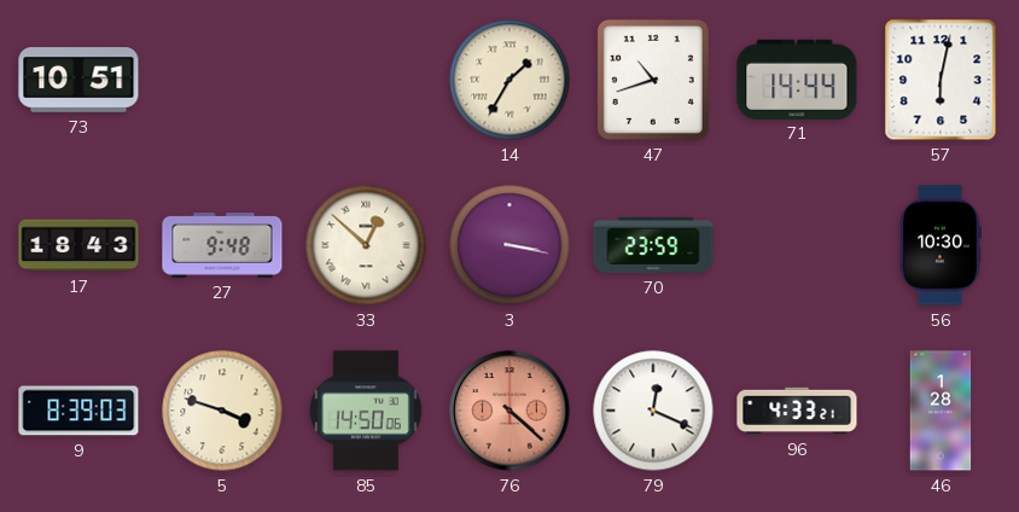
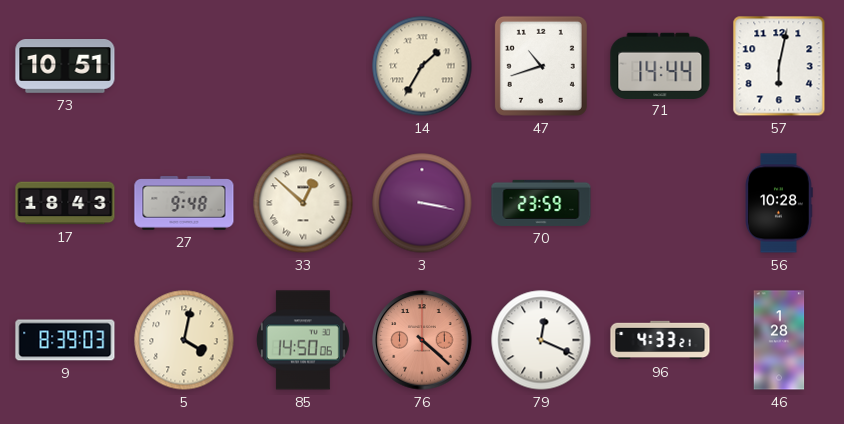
56: 10:30 -> 10:28 (779, 203)
5: 3:48 -> 4:02 (184, 340)
